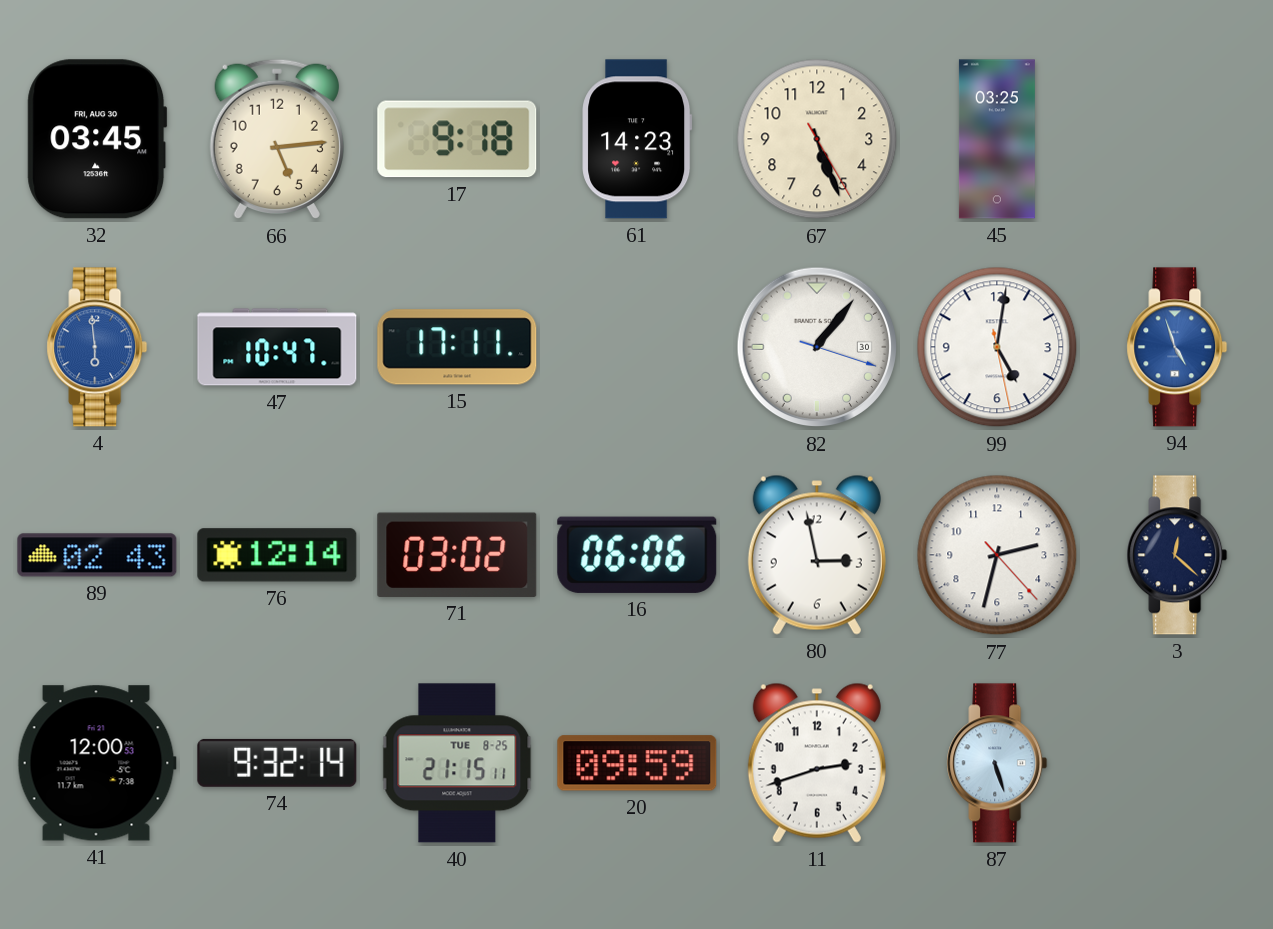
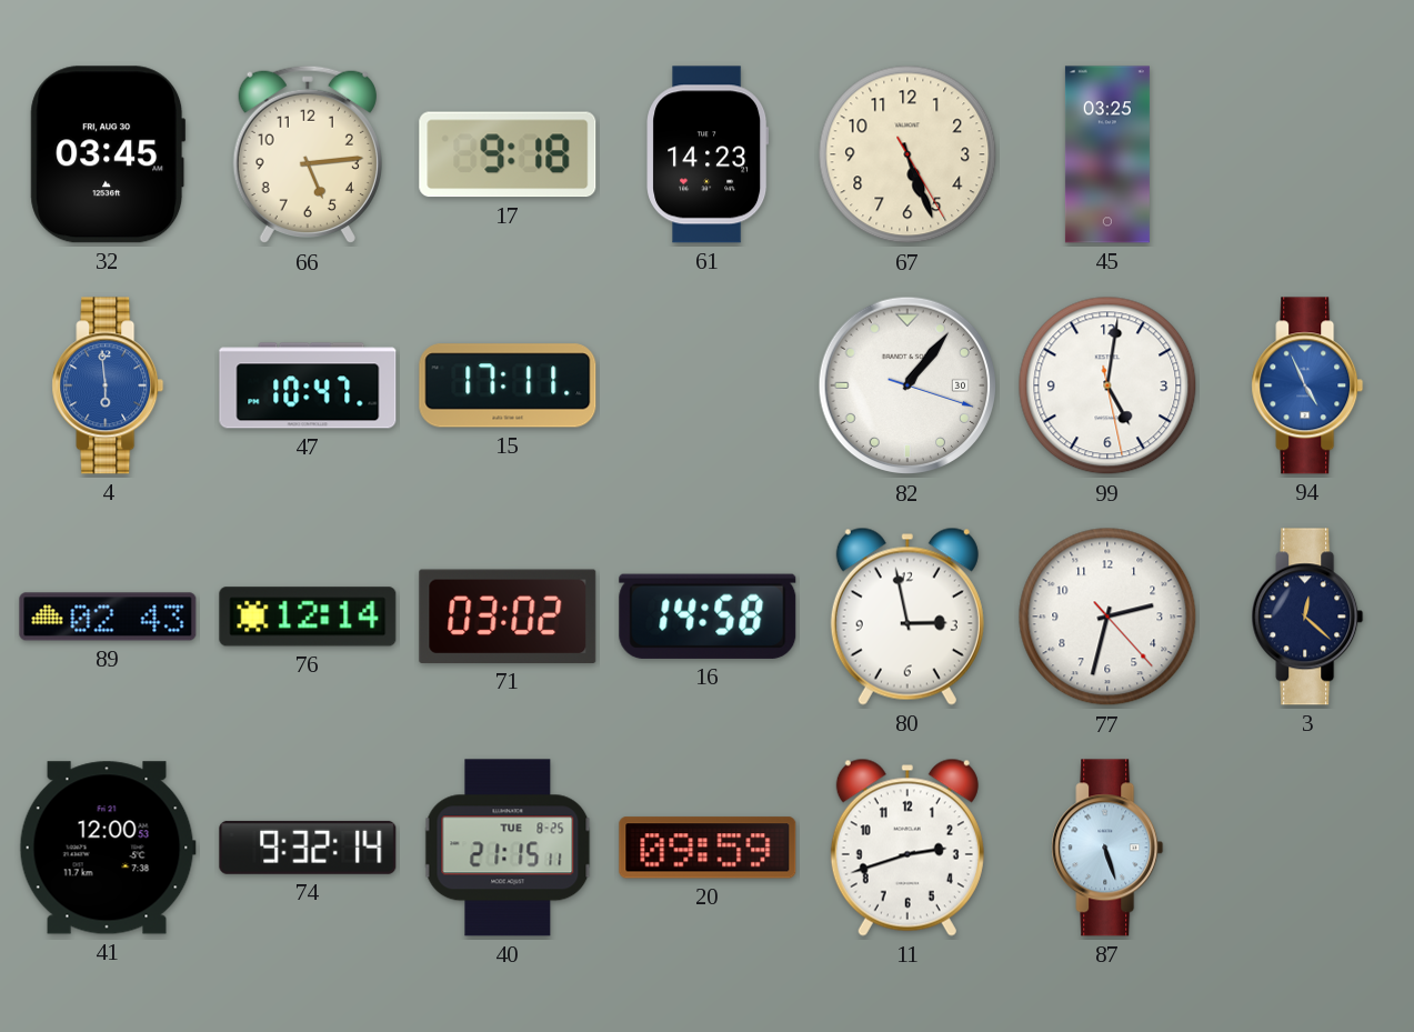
94: 4:57 -> 4:56 (1307, 385)
16: 06:06 -> 14:58 (708, 617)
